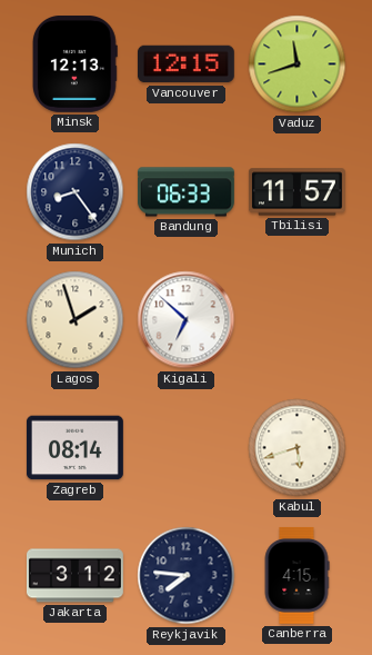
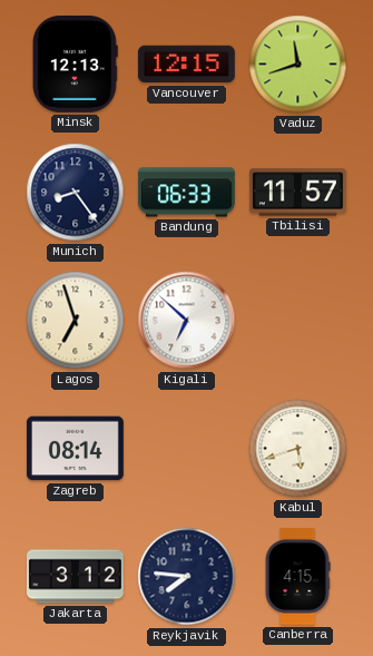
Lagos: 1:57 -> 6:57 (76, 321)
